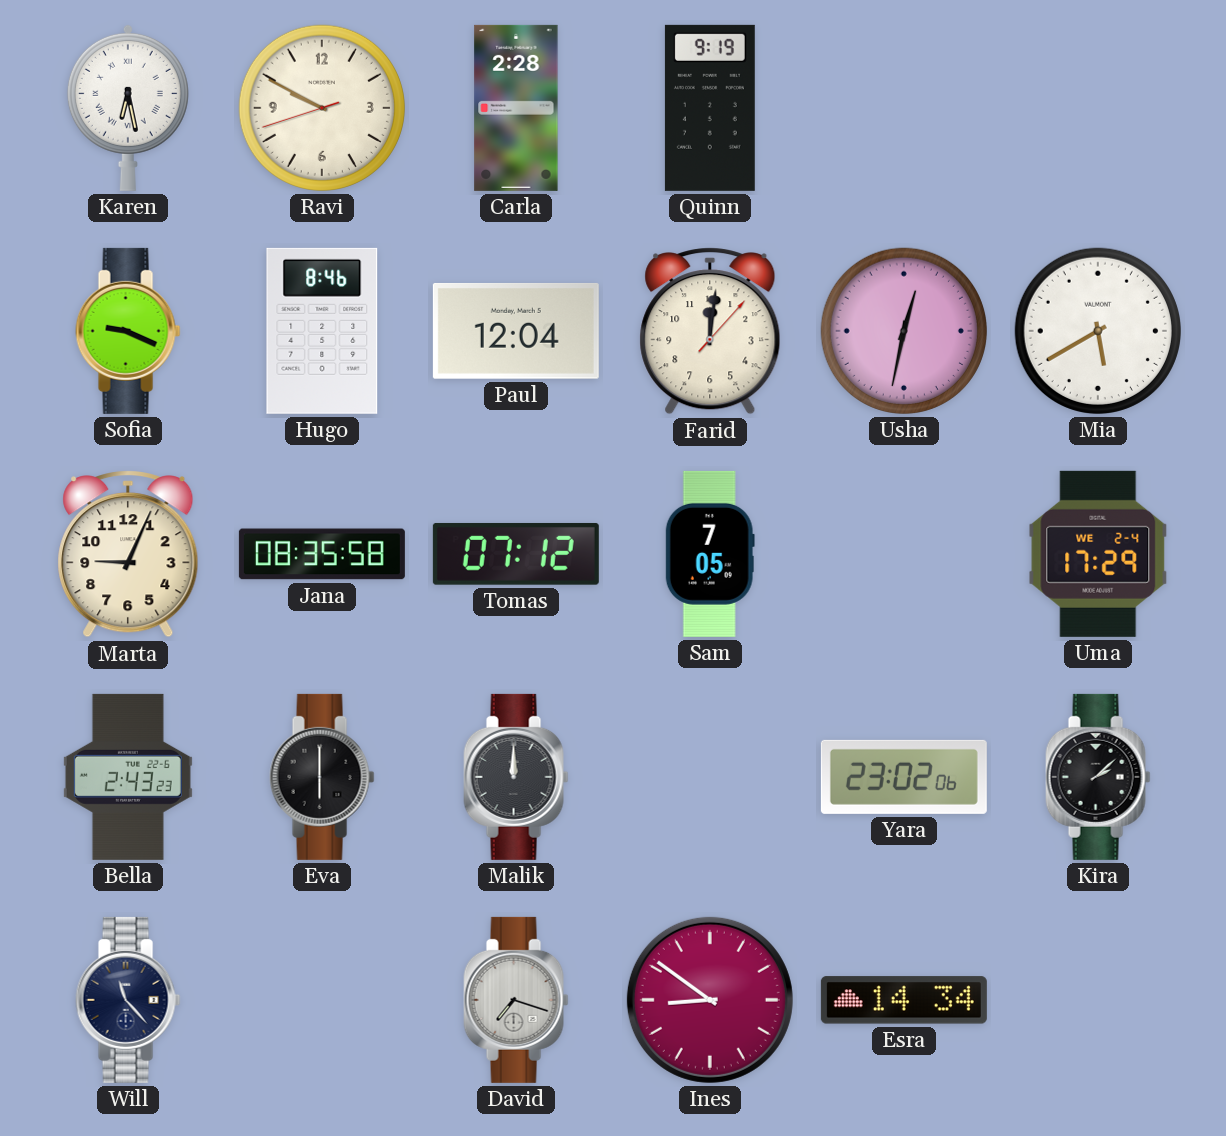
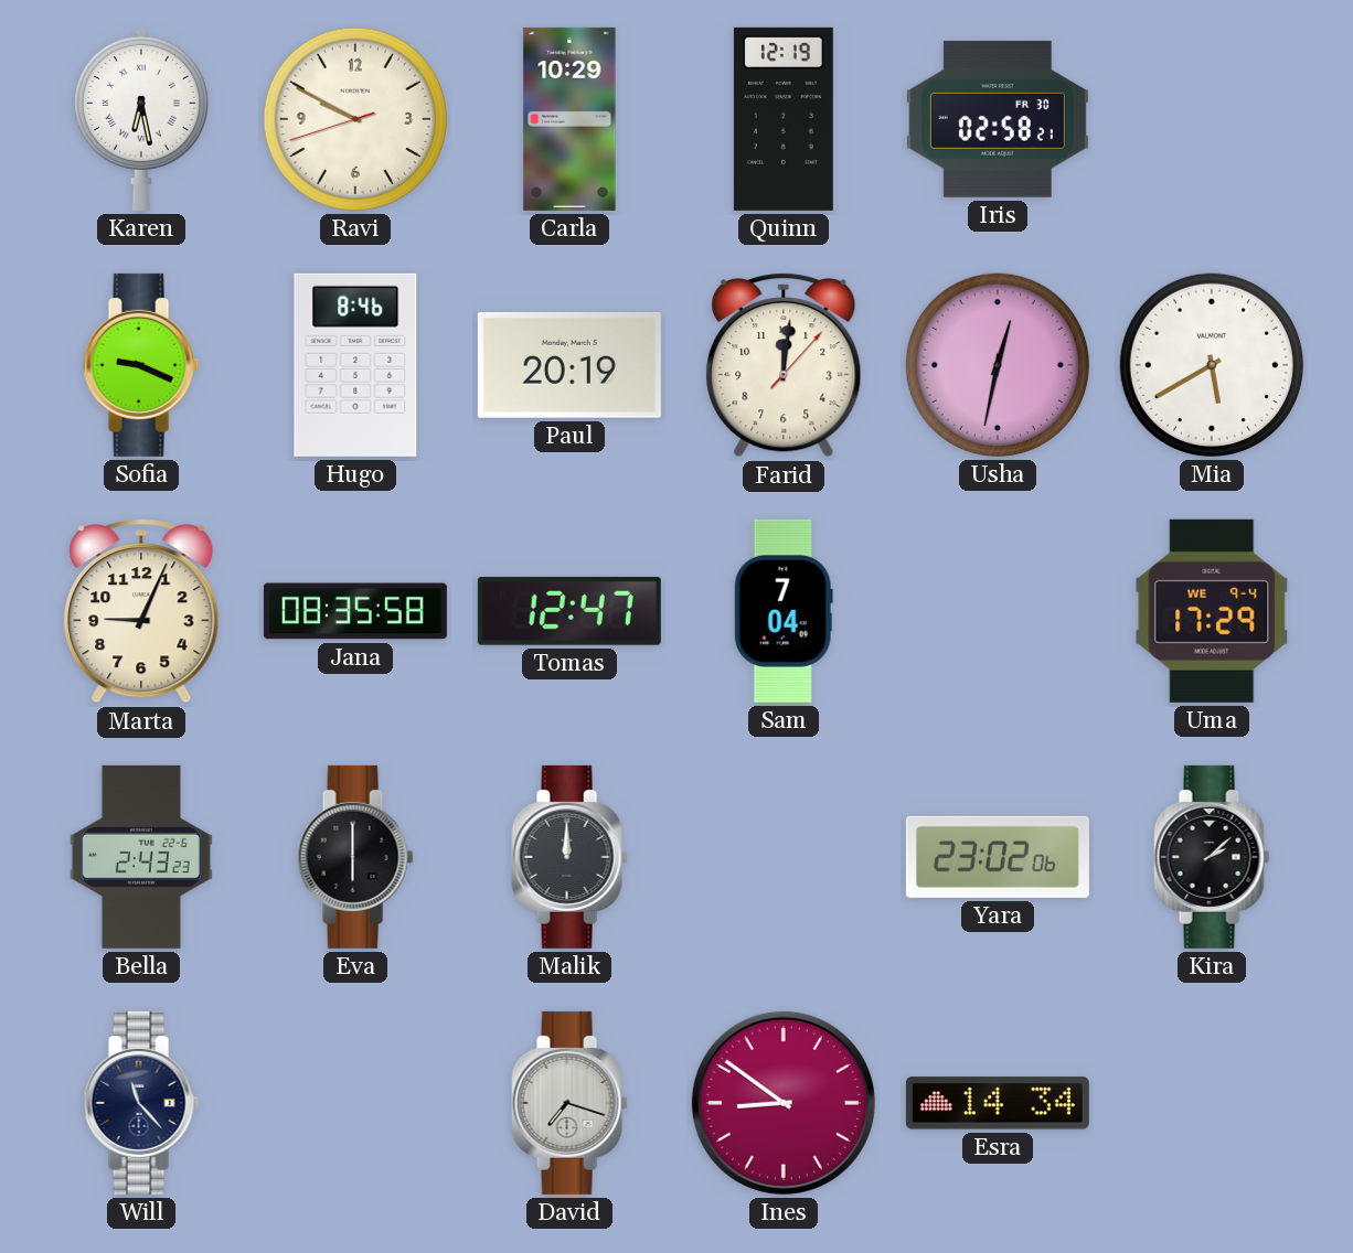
Carla: 2:28 -> 10:29 (569, 119)
Quinn: 9:19 -> 12:19 (784, 119)
Iris: none -> 02:58 (998, 119)
Paul: 12:04 -> 20:19 (569, 365)
Tomas: 07:12 -> 12:47 (569, 611)
Sam: 7:05 -> 7:04 (784, 611)
Uma date: WE 2-4 -> WE 9-4 (1212, 611)
